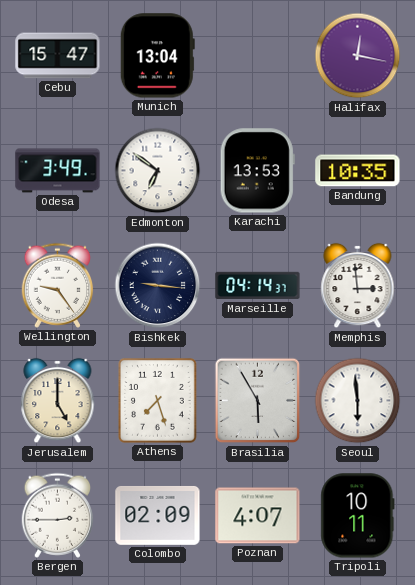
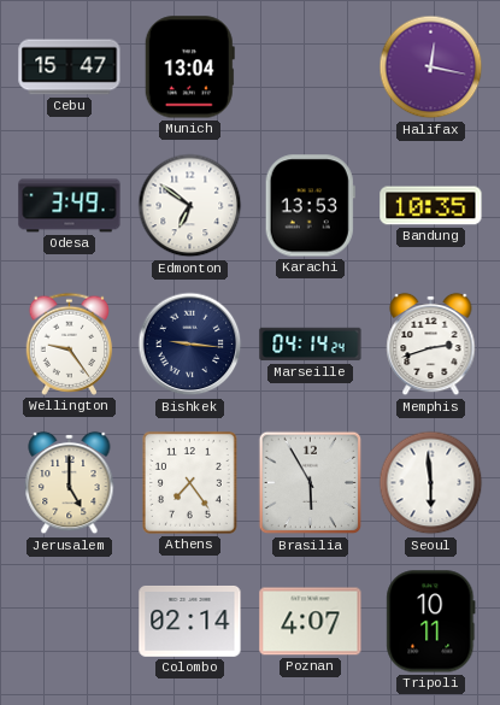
Marseille: 04:14:37 -> 04:14:24 (311, 345)
Memphis: 2:59 -> 2:42 (431, 345)
Athens: 7:27 -> 7:24 (190, 483)
Bergen: 2:45 -> none (58, 515)
Colombo: 02:09 -> 02:14 (190, 622)
